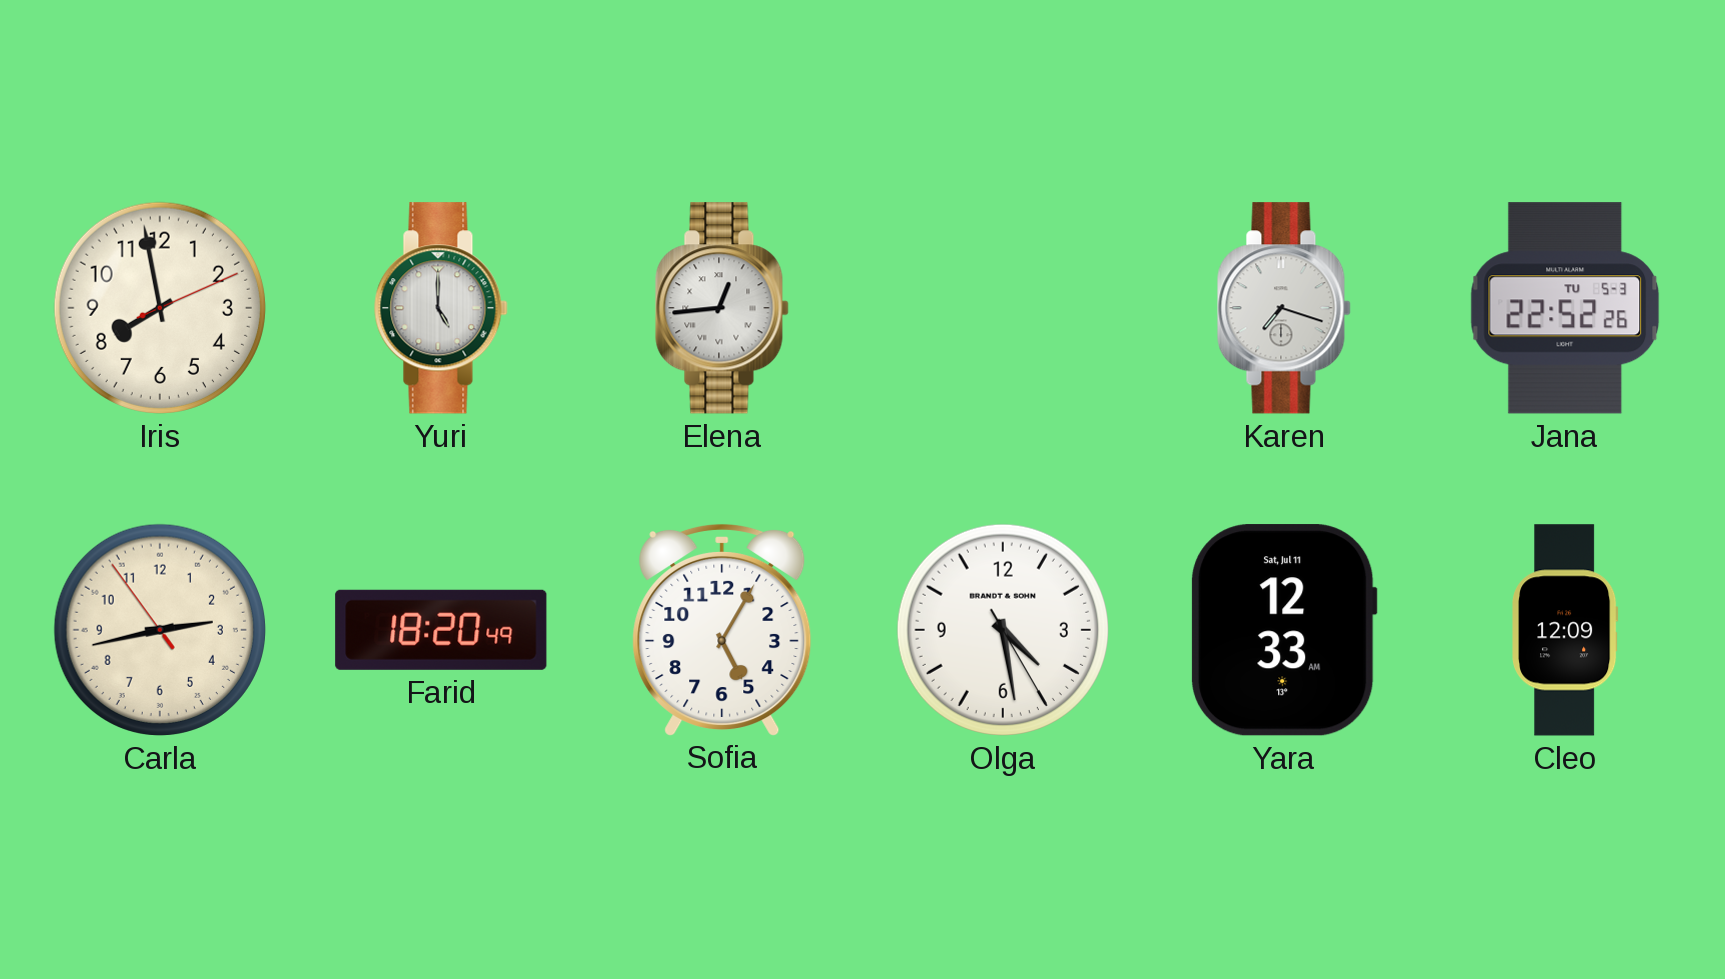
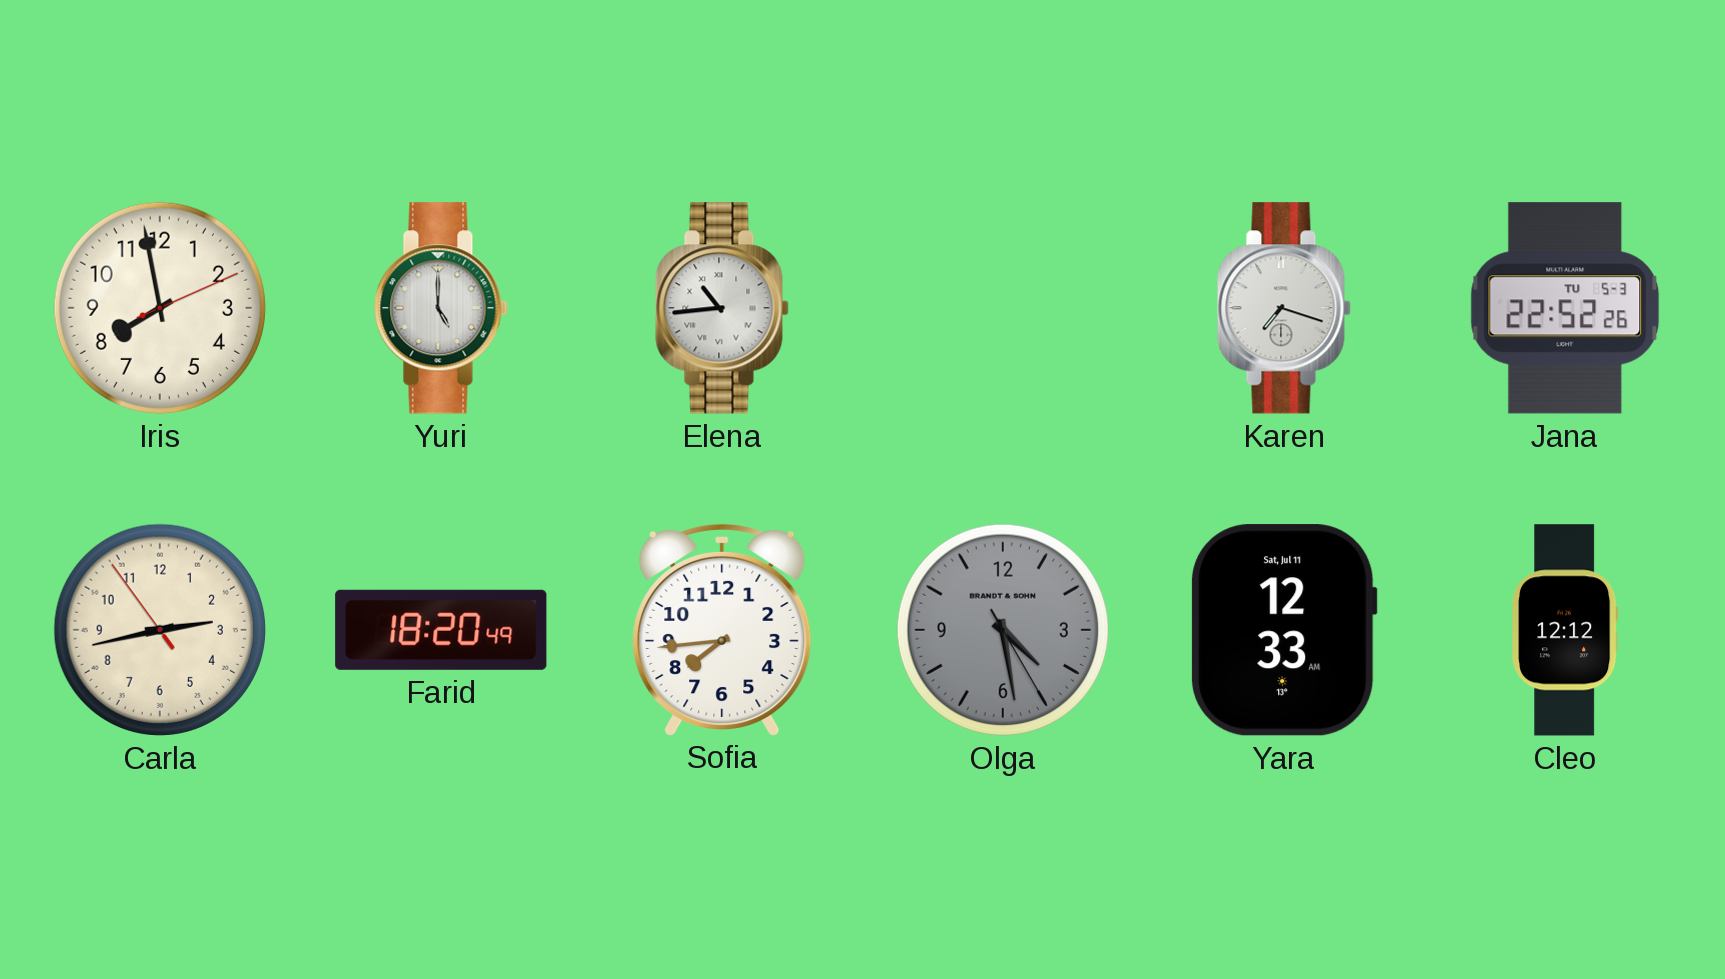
Elena: 12:44 -> 10:44 (722, 308)
Sofia: 5:05 -> 7:44 (722, 629)
Olga dial: white -> grey (1003, 630)
Cleo: 12:09 -> 12:12 (1565, 630)
